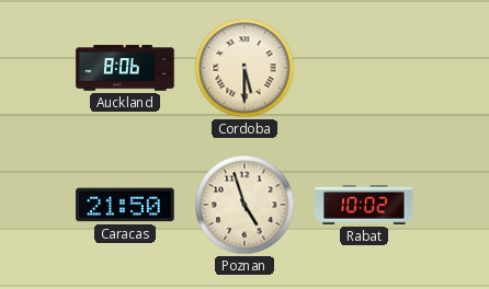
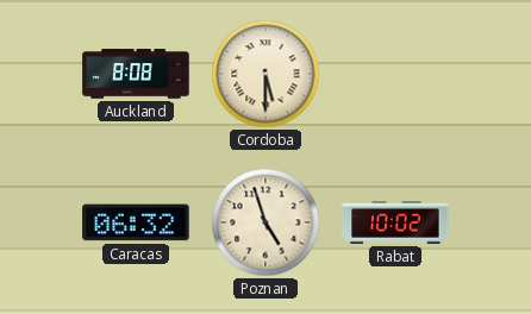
Auckland: 8:06 -> 8:08 (136, 74)
Caracas: 21:50 -> 06:32 (136, 222)
